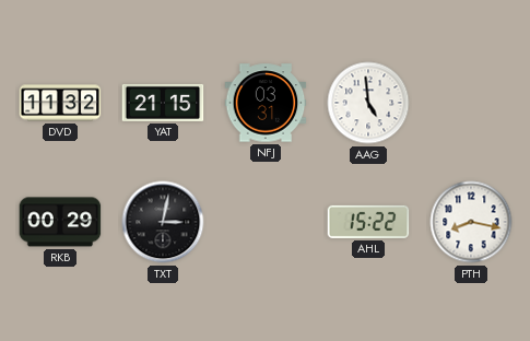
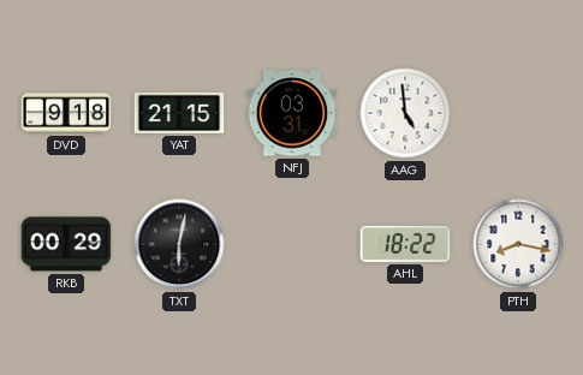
DVD: 11:32 -> 9:18 (66, 113)
TXT: 3:02 -> 6:02 (179, 244)
AHL: 15:22 -> 18:22 (405, 244)
